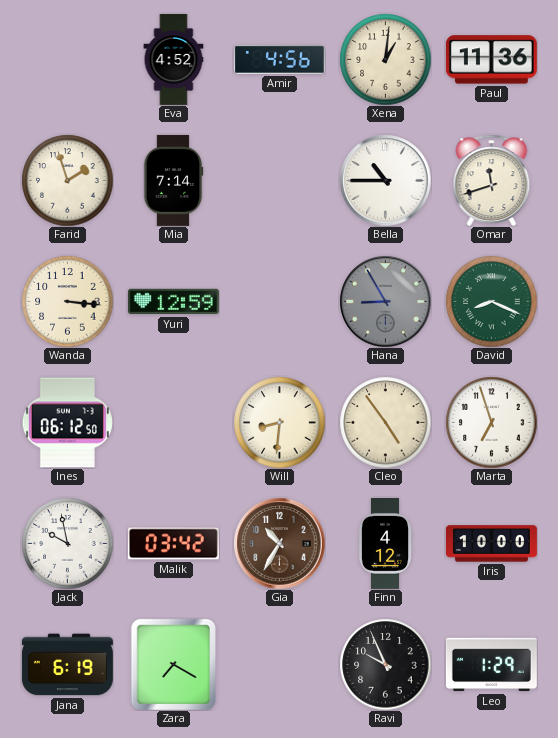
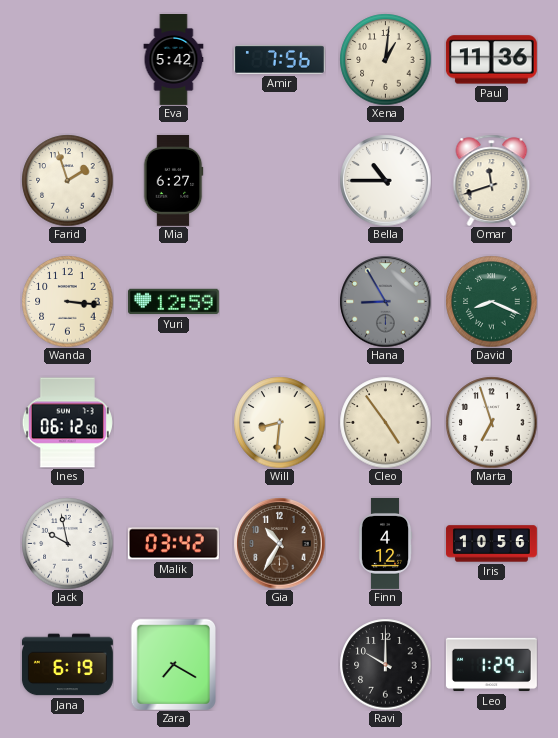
Eva: 4:52 -> 5:42 (174, 60)
Amir: 4:56 -> 7:56 (279, 60)
Mia: 7:14 -> 6:27 (173, 180)
Iris: 10:00 -> 10:56 (491, 544)
Ravi: 9:56 -> 10:00 (385, 664)
